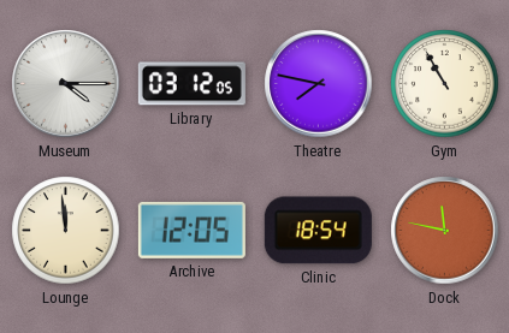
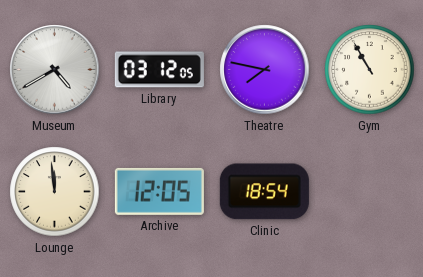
Museum: 4:15 -> 4:40 (55, 70)
Dock: 11:47 -> none (445, 231)
